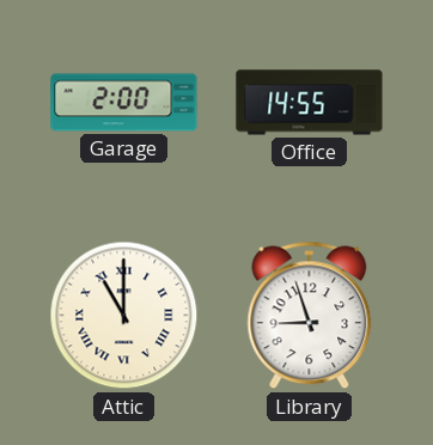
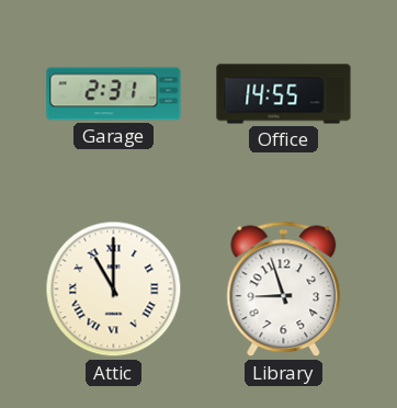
Garage: 2:00 -> 2:31 (114, 94)
